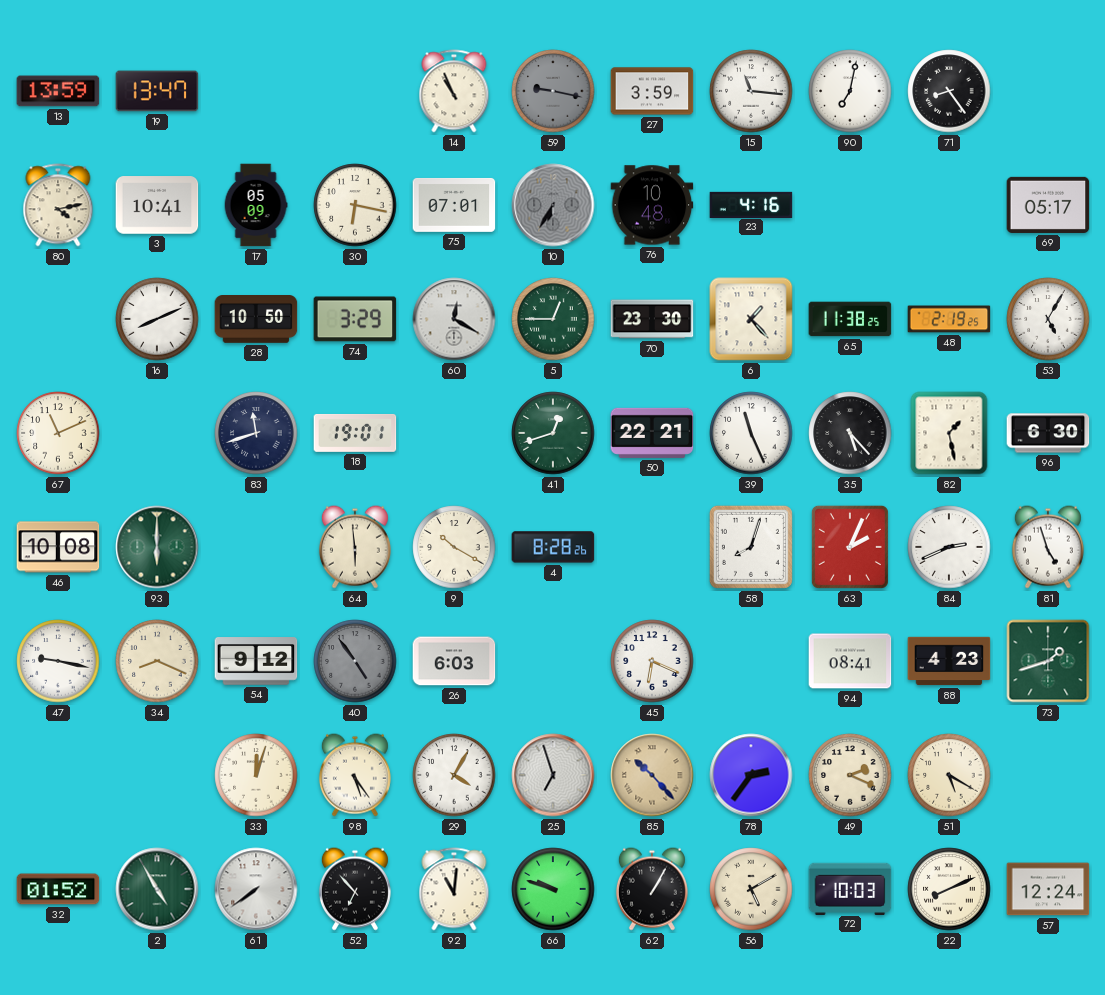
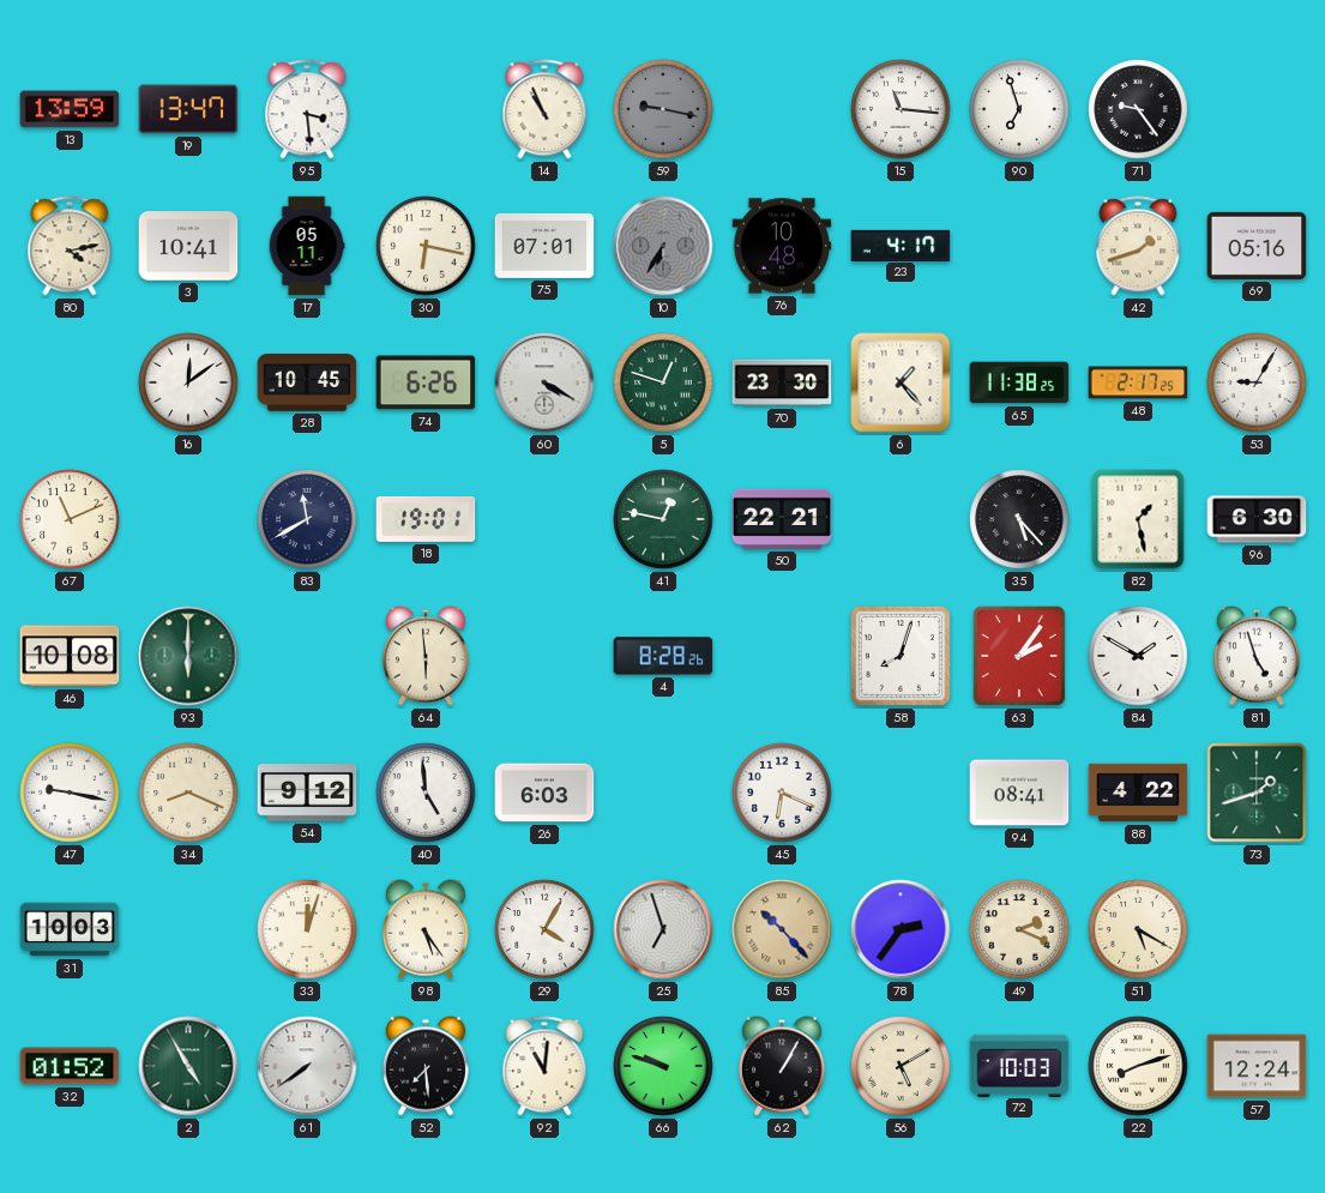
95: none -> 3:29 (307, 109)
27: 3:59 -> none (652, 91)
90: 7:02 -> 6:57 (1019, 109)
71: 8:24 -> 9:24 (1138, 109)
17: 05:09 -> 05:11 (307, 246)
23: 4:16 -> 4:17 (901, 245)
42: none -> 1:42 (1138, 246)
69: 05:17 -> 05:16 (1257, 246)
16: 8:11 -> 12:09 (188, 382)
28: 10:50 -> 10:45 (307, 384)
74: 3:29 -> 6:26 (426, 382)
60: 12:20 -> 4:20 (544, 382)
5: 12:45 -> 12:48 (663, 382)
48: 2:19 -> 2:17 (1138, 382)
53: 5:05 -> 9:05 (1257, 382)
83: 11:42 -> 11:40 (307, 519)
41: 12:42 -> 12:47 (663, 519)
39: 11:26 -> none (751, 433)
9: 10:20 -> none (454, 547)
63: 2:04 -> 2:06 (1019, 656)
84: 2:41 -> 1:50 (1138, 656)
40: 4:54 -> 4:59 (426, 793)
40 dial: grey -> white (426, 793)
88: 4:23 -> 4:22 (1138, 793)
31: none -> 10:03 (70, 929)
52: 6:53 -> 7:29 (426, 1066)
22: 8:11 -> 8:12 (1138, 1066)
